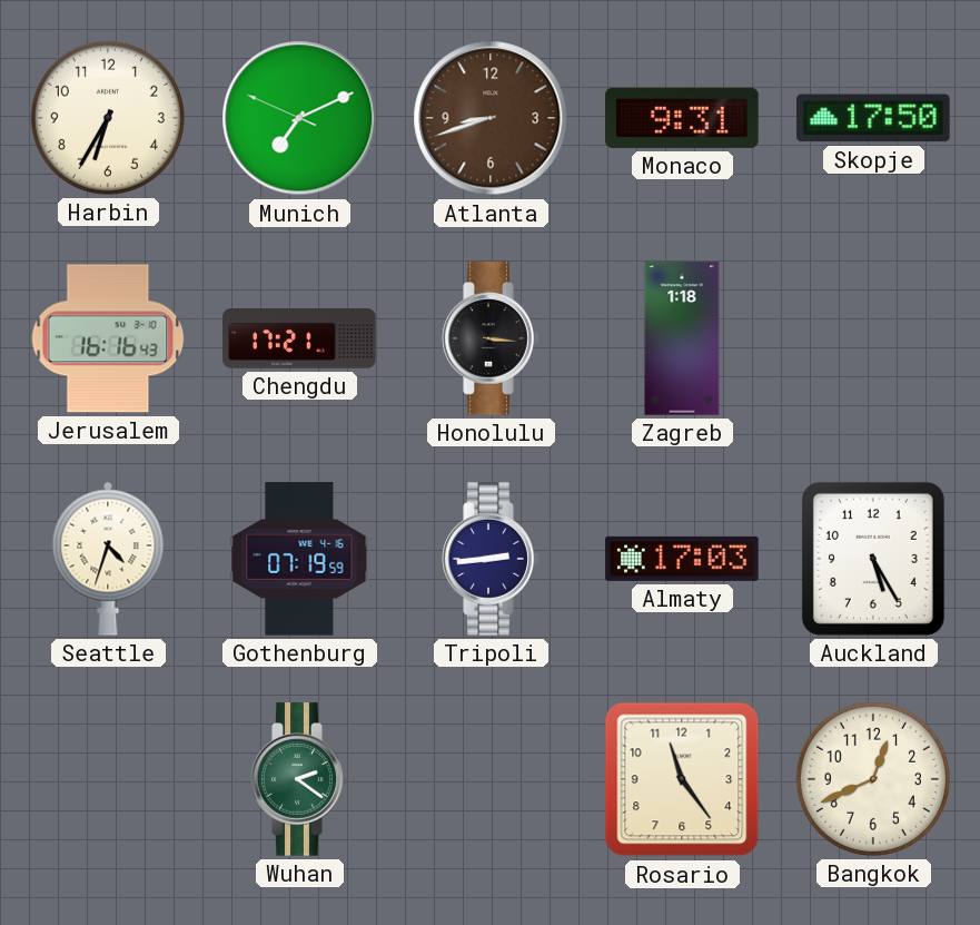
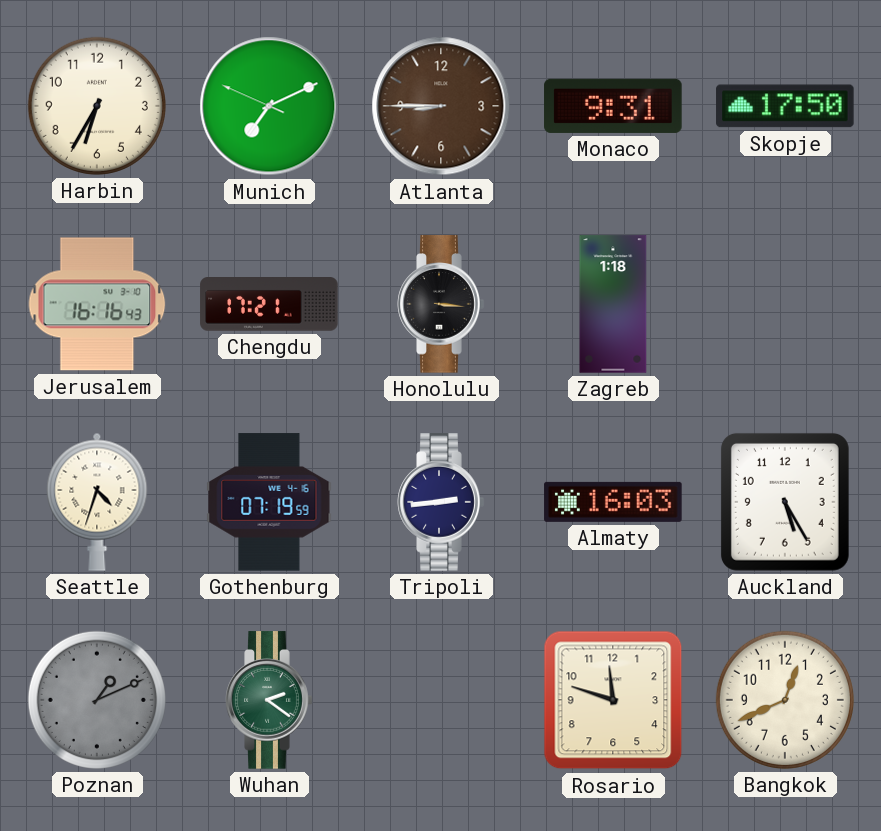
Atlanta: 8:42 -> 8:45 (441, 106)
Almaty: 17:03 -> 16:03 (613, 502)
Poznan: none -> 1:11 (97, 700)
Rosario: 11:24 -> 11:48 (613, 700)
